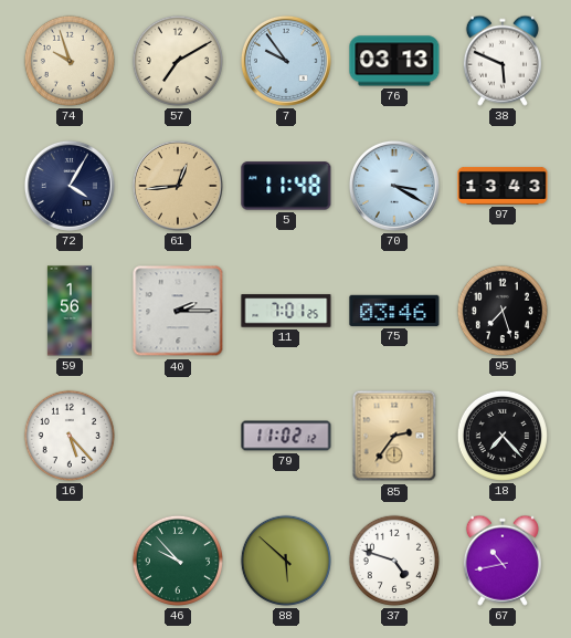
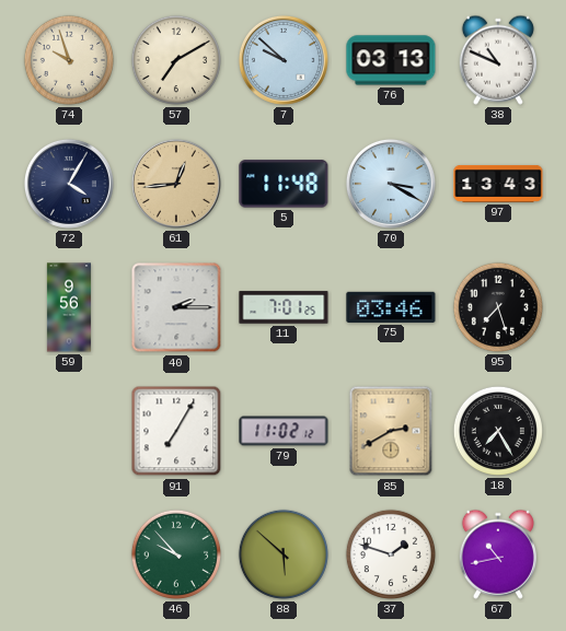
7: 9:54 -> 9:52 (284, 60)
38: 5:49 -> 10:49 (498, 60)
59: 1:56 -> 9:56 (69, 307)
16: 5:23 -> none (70, 436)
91: none -> 7:05 (176, 431)
85: 2:36 -> 2:40 (391, 431)
18: 7:23 -> 7:25 (498, 431)
37: 4:48 -> 1:48 (391, 554)
